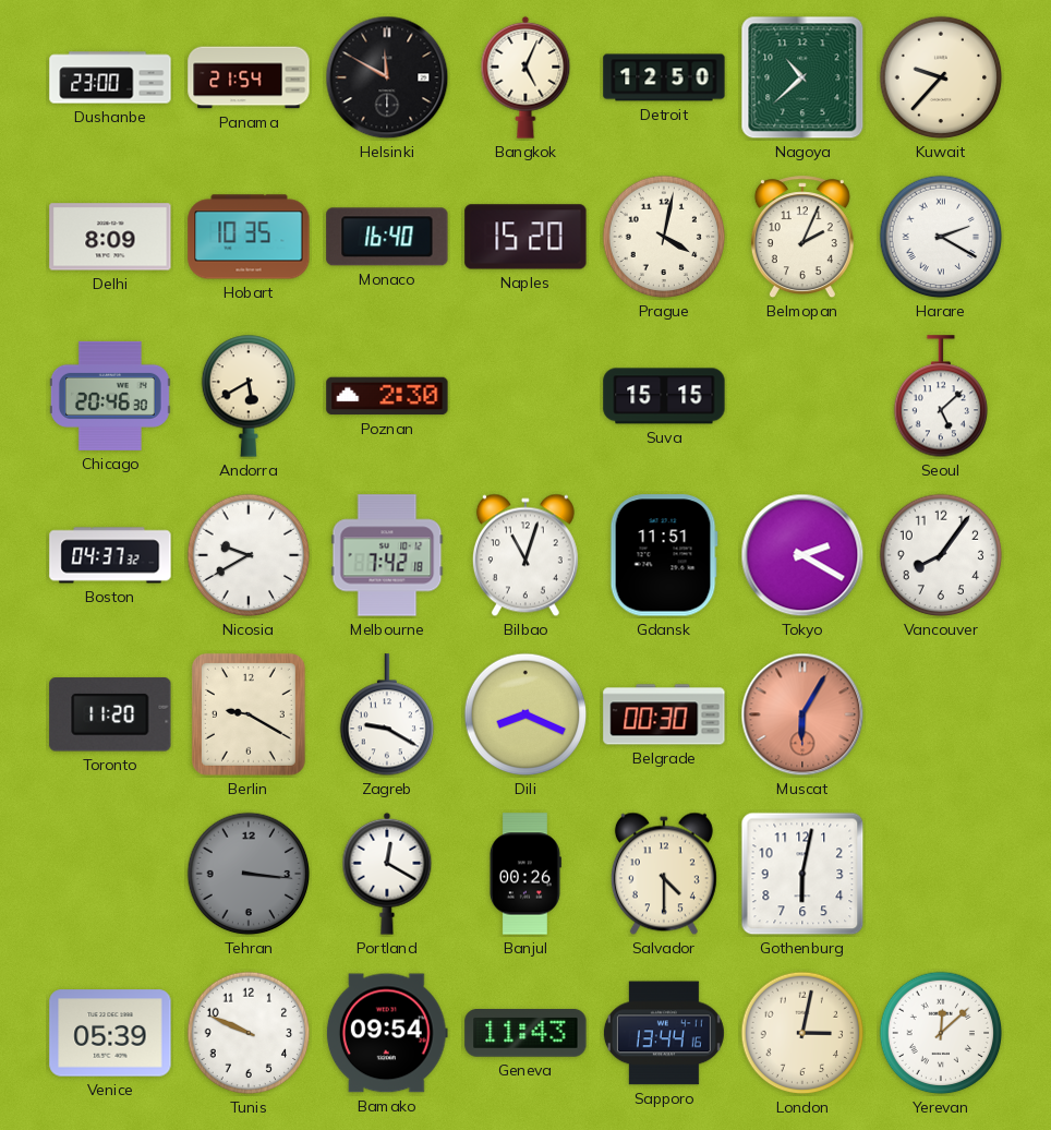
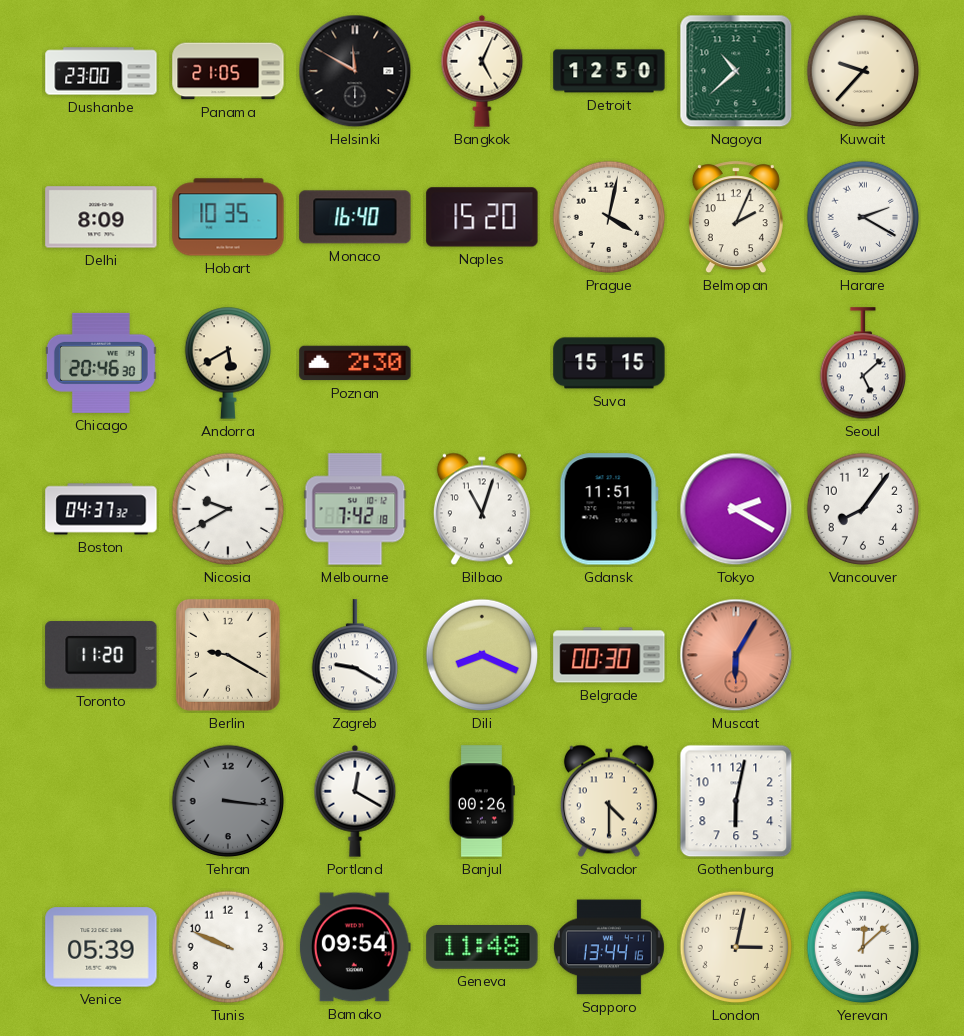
Panama: 21:54 -> 21:05 (228, 71)
Geneva: 11:43 -> 11:48 (482, 948)
